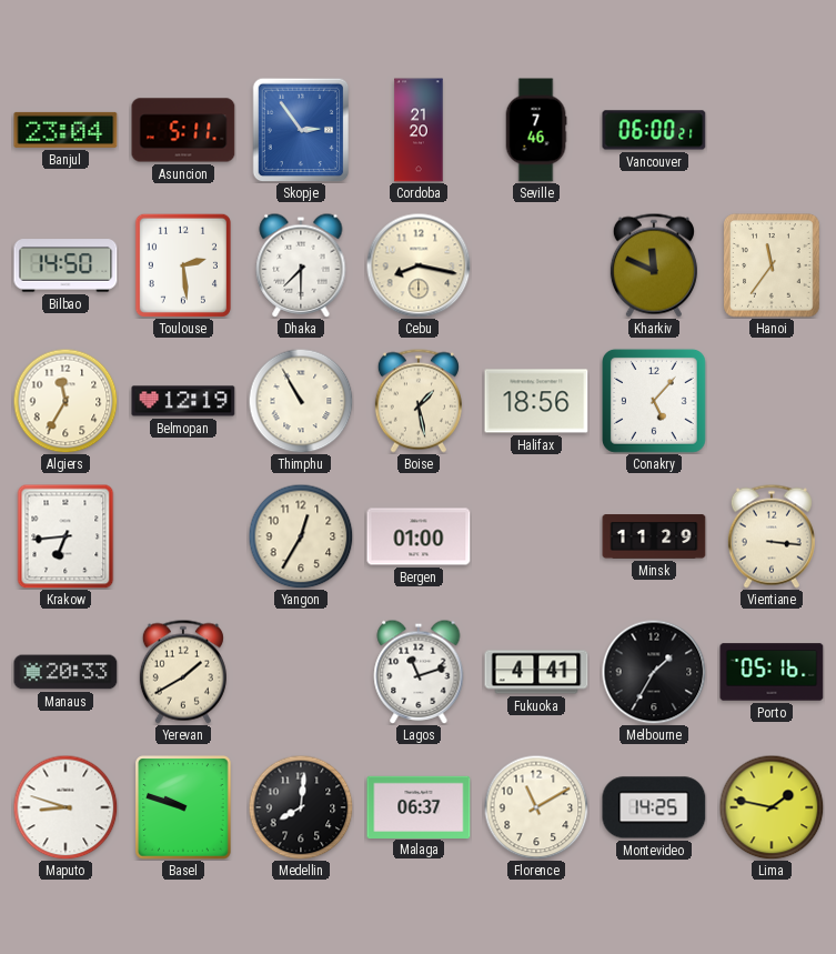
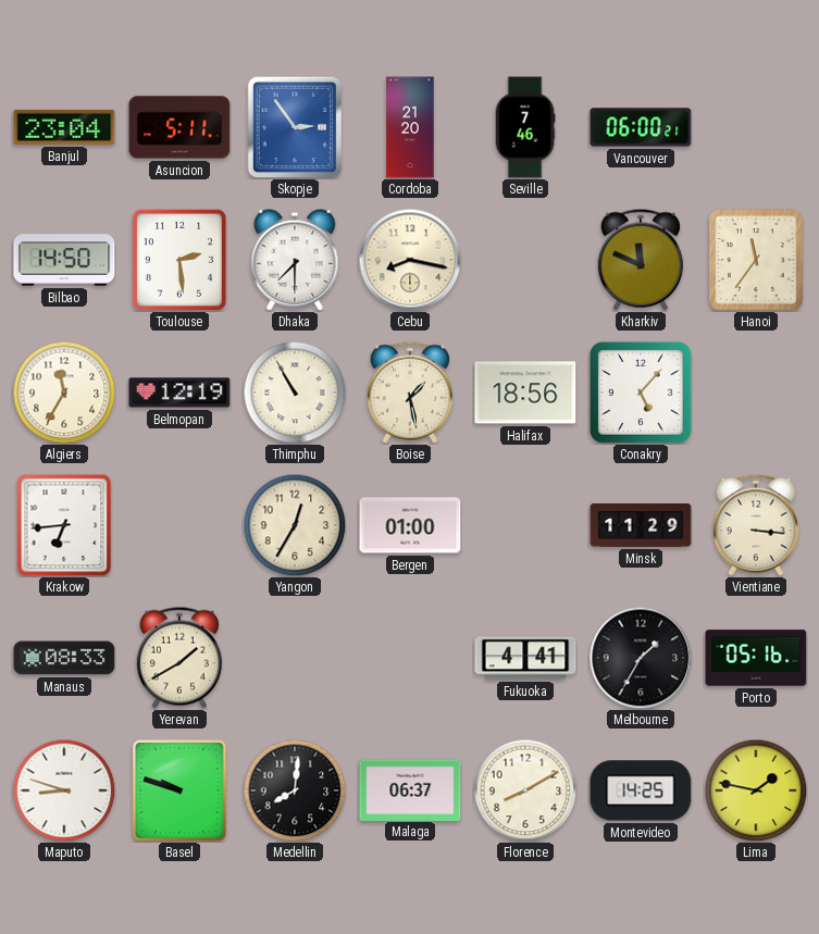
Manaus: 20:33 -> 08:33 (64, 658)
Lagos: 11:12 -> none (419, 672)
Florence: 11:10 -> 8:10 (525, 790)
